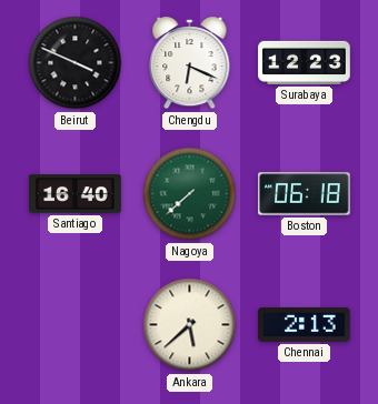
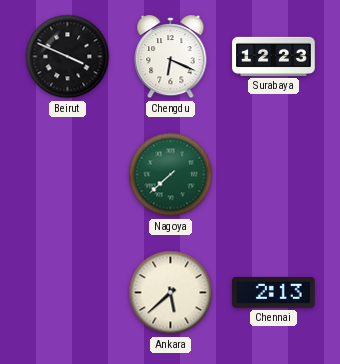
Santiago: 16:40 -> none (76, 194)
Boston: 06:18 -> none (305, 194)
